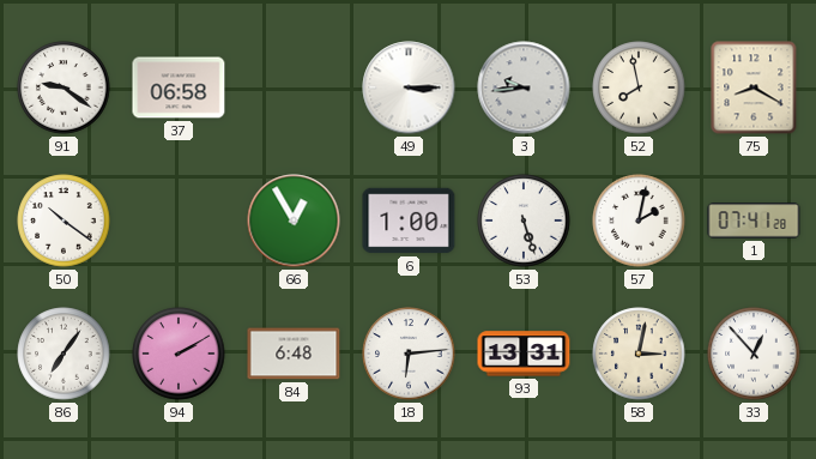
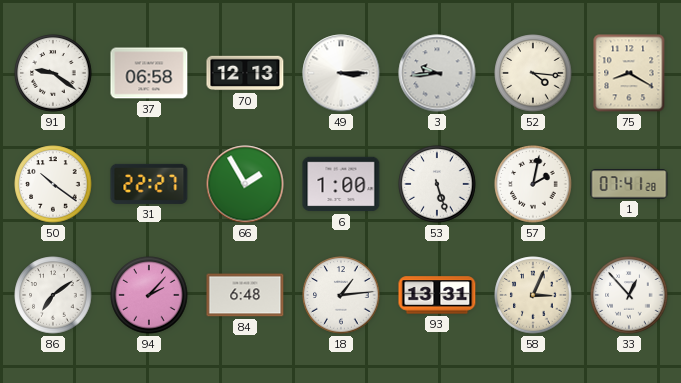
70: none -> 12:13 (245, 73)
52: 7:58 -> 4:16 (533, 73)
31: none -> 22:27 (149, 184)
66: 12:55 -> 1:55 (245, 184)
86: 7:06 -> 7:09 (53, 295)
94: 2:10 -> 2:07 (149, 295)
18: 6:14 -> 1:14 (341, 295)
58: 3:02 -> 3:04 (533, 295)
